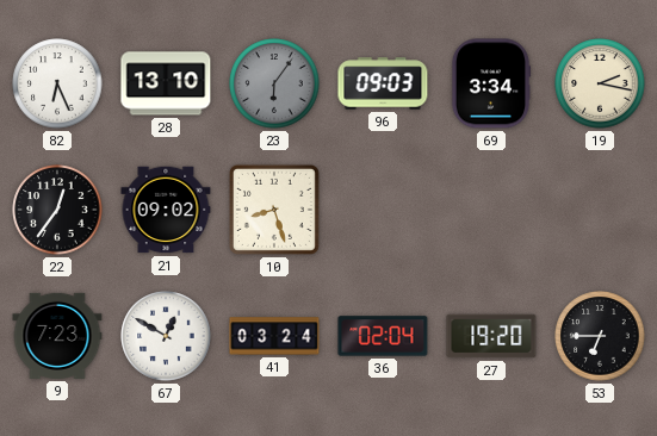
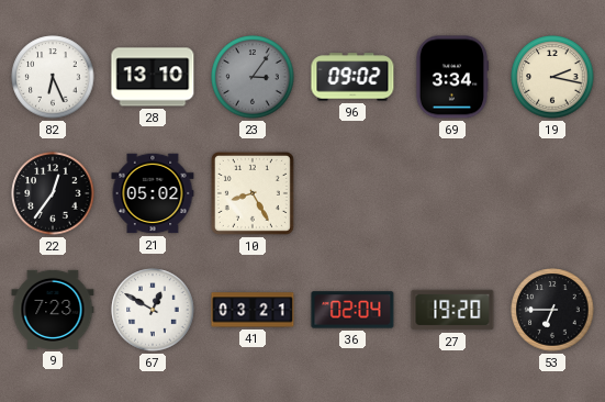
23: 6:06 -> 3:06 (253, 77)
96: 09:03 -> 09:02 (352, 77)
21: 09:02 -> 05:02 (153, 193)
10: 8:27 -> 8:25 (253, 193)
41: 03:24 -> 03:21 (253, 310)
